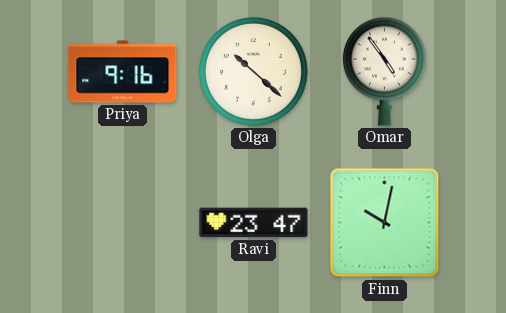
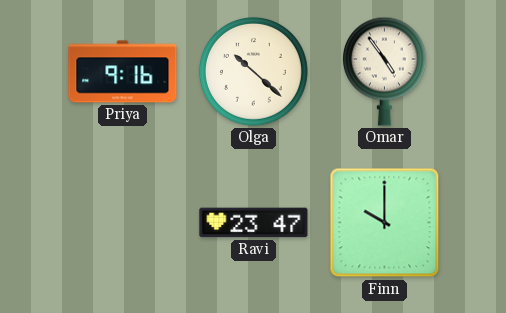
Finn: 10:02 -> 10:00 (385, 223)
